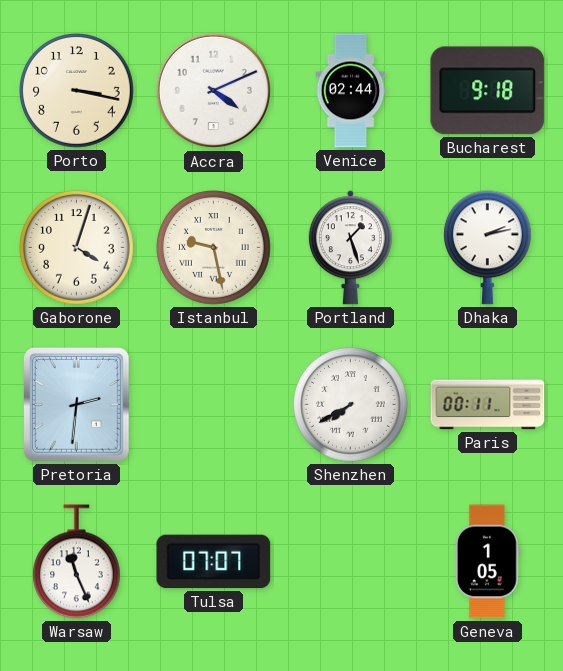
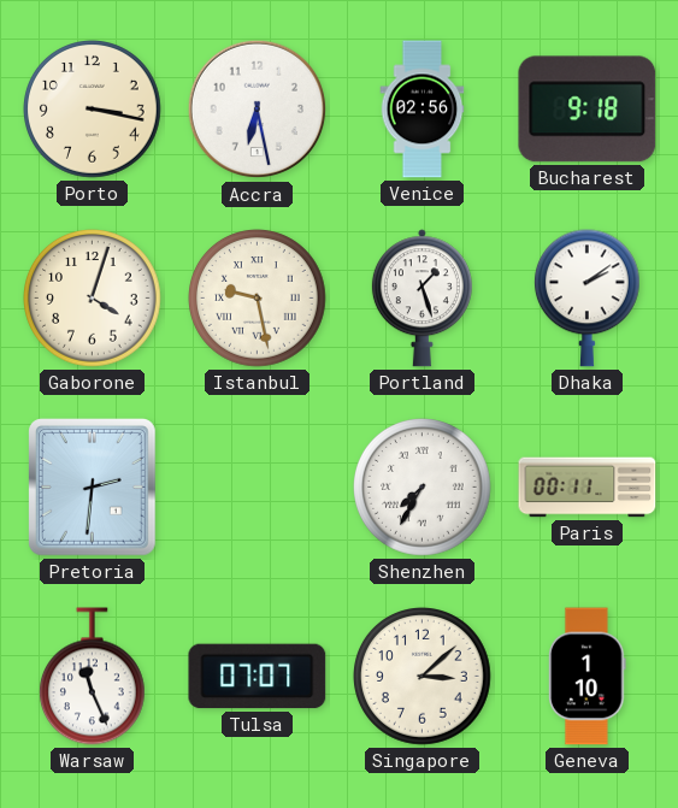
Accra: 4:11 -> 6:28 (258, 110)
Venice: 02:44 -> 02:56 (423, 110)
Dhaka: 2:13 -> 2:09 (586, 299)
Shenzhen: 7:40 -> 7:35 (423, 488)
Singapore: none -> 3:08 (423, 677)
Geneva: 1:05 -> 1:10 (588, 677)
